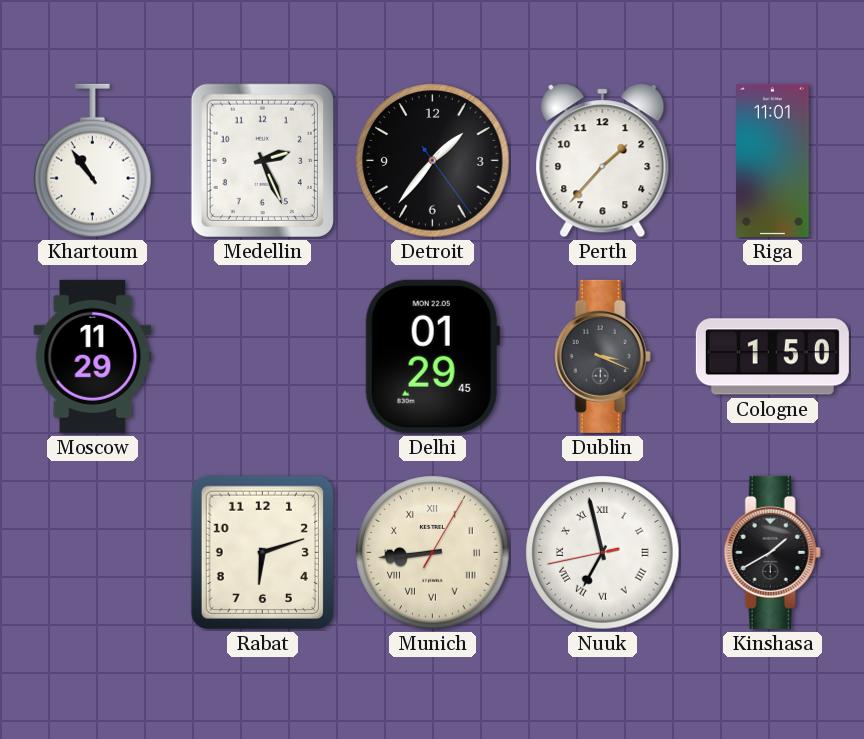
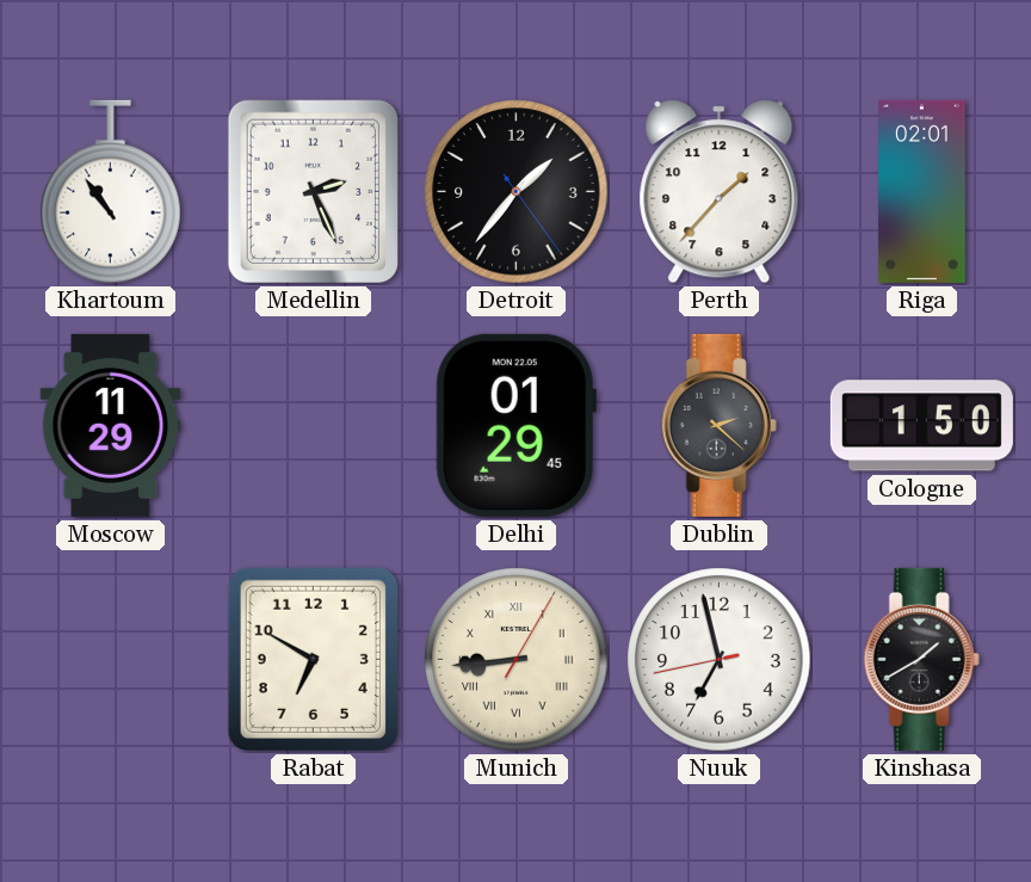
Riga: 11:01 -> 02:01 (922, 191)
Dublin: 3:19 -> 2:22 (718, 425)
Rabat: 6:12 -> 6:50 (313, 659)
Nuuk numerals: Roman -> Arabic (720, 660)
